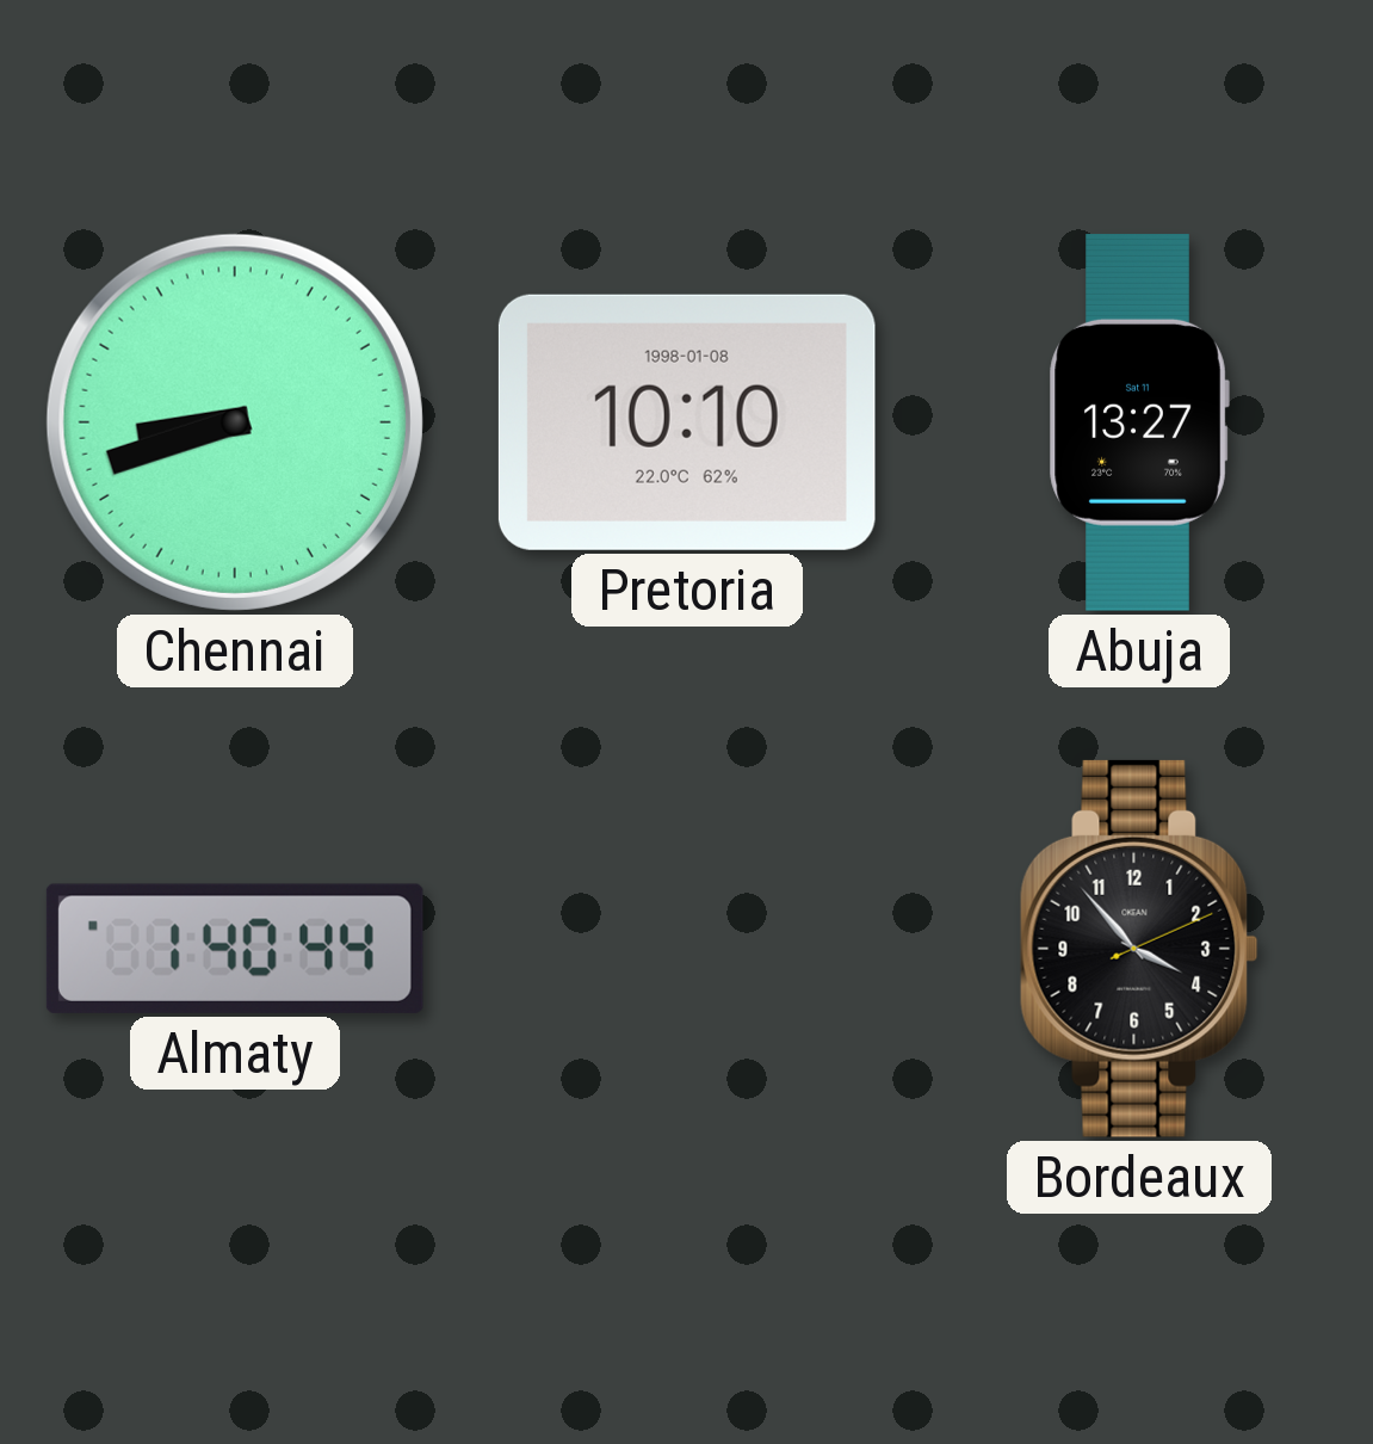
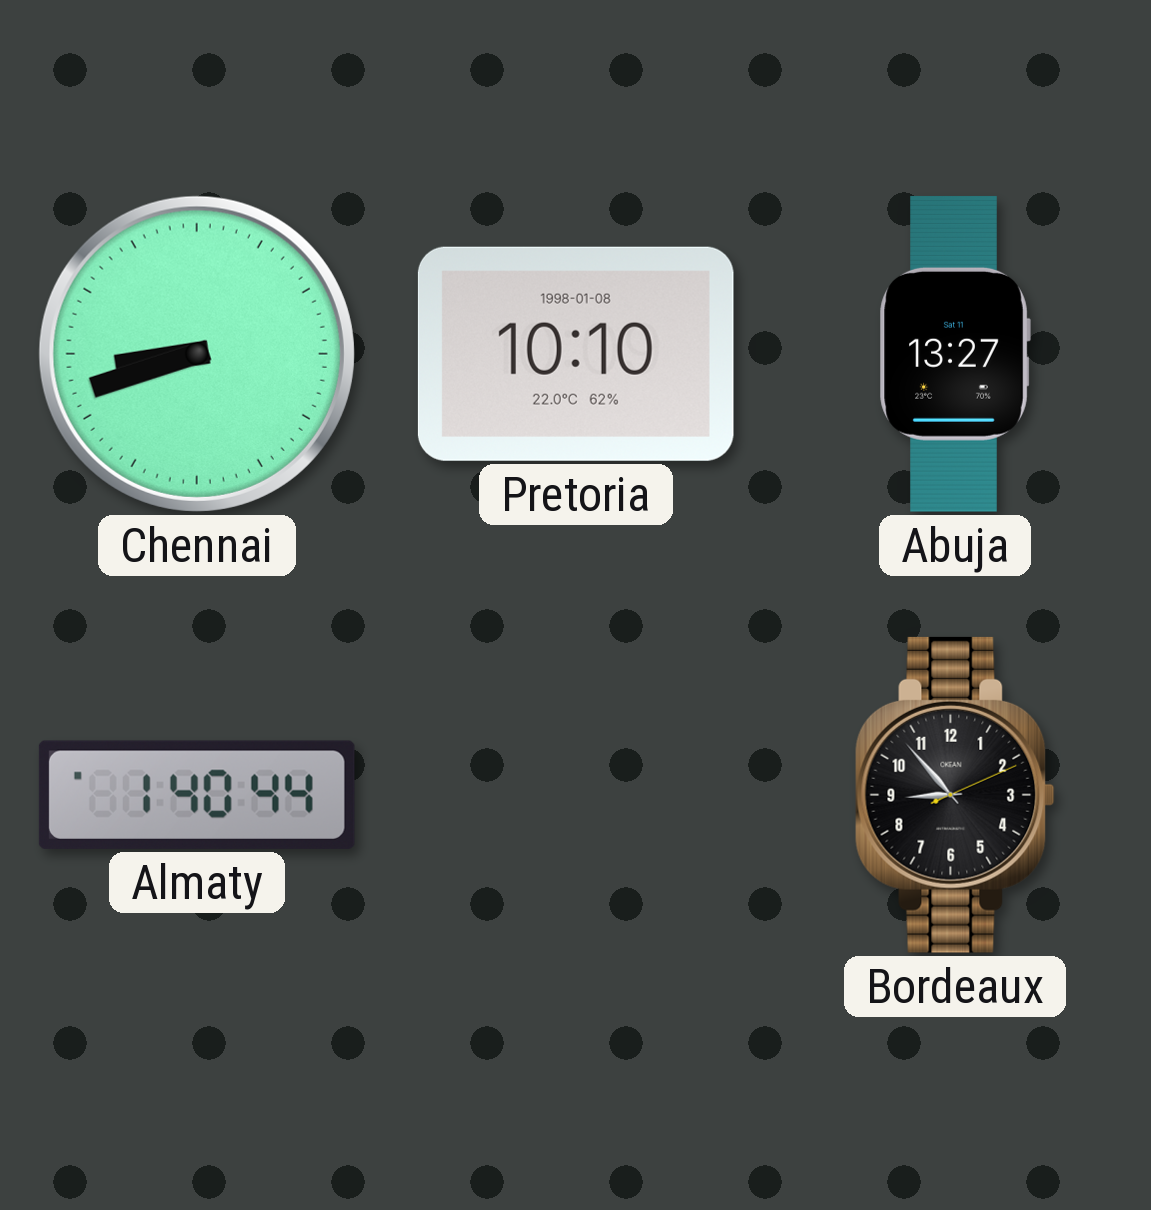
Bordeaux: 3:53 -> 8:53 (955, 795)
